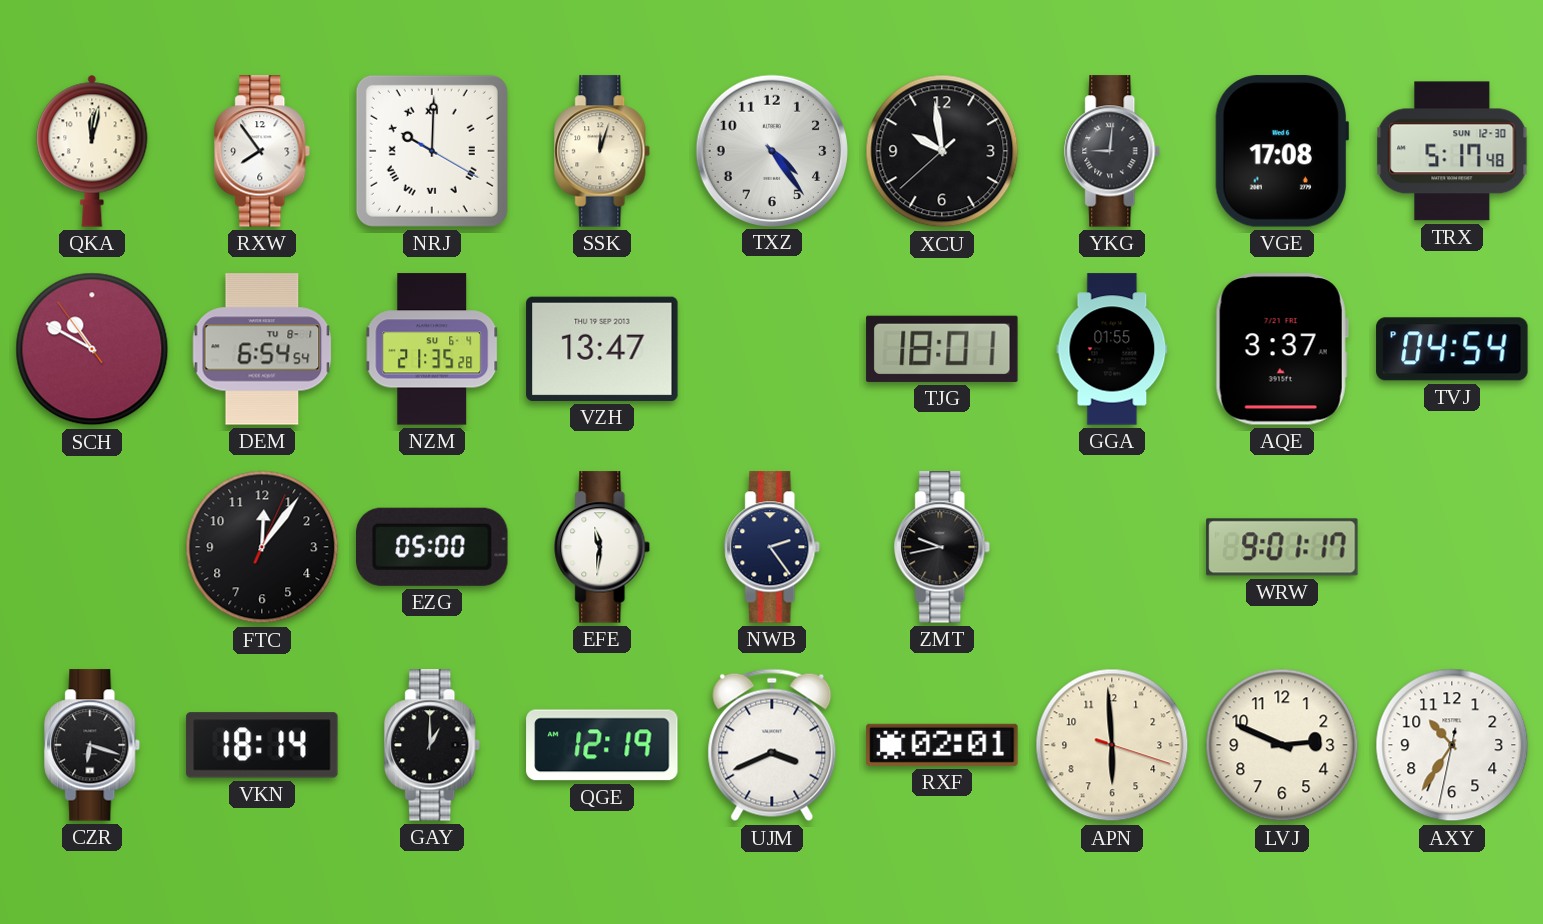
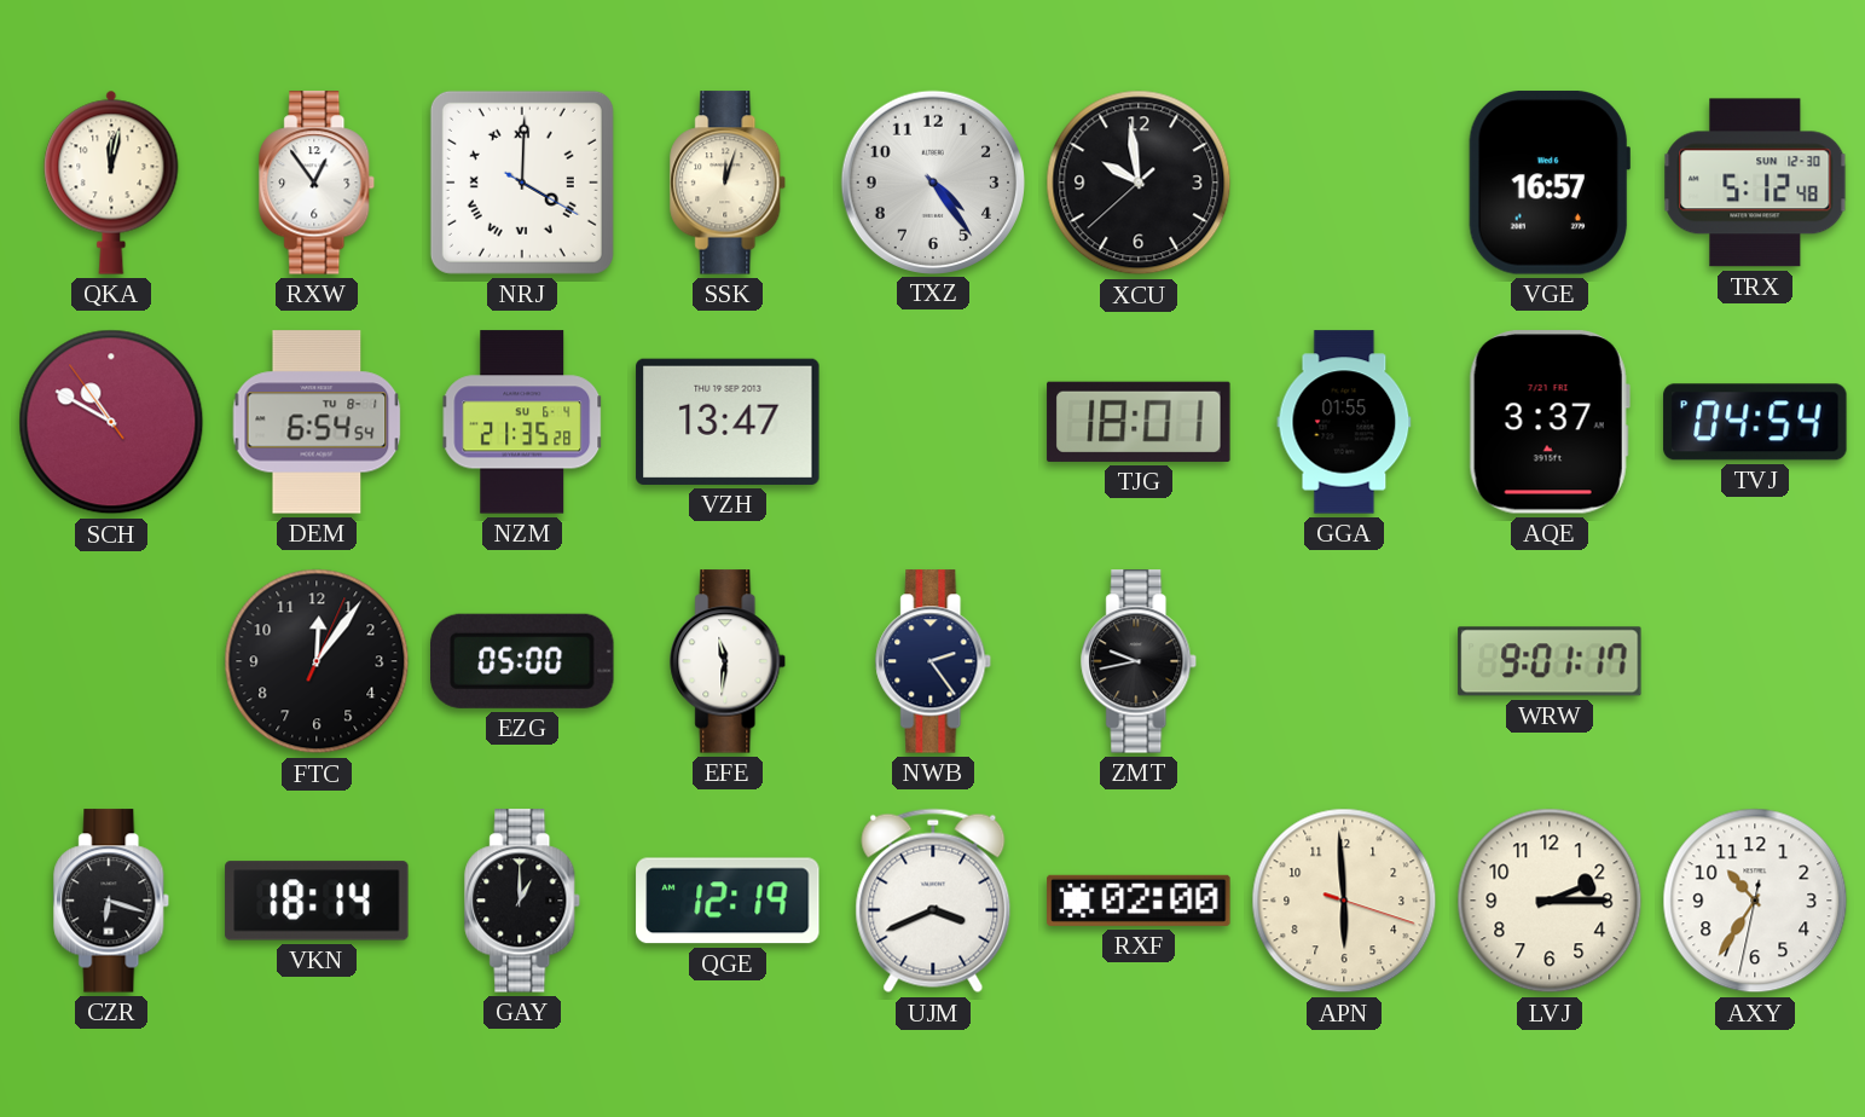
RXW: 7:54 -> 12:54 (318, 183)
NRJ: 10:00 -> 4:00 (522, 183)
YKG: 9:01 -> none (1113, 151)
VGE: 17:08 -> 16:57 (1550, 183)
TRX: 5:17 -> 5:12 (1755, 183)
RXF: 02:01 -> 02:00 (1139, 901)
LVJ: 2:49 -> 2:15 (1550, 901)
